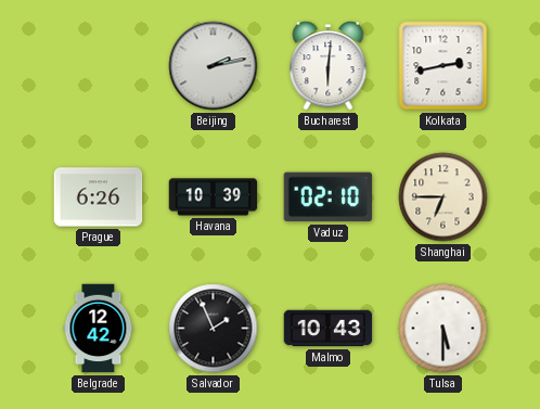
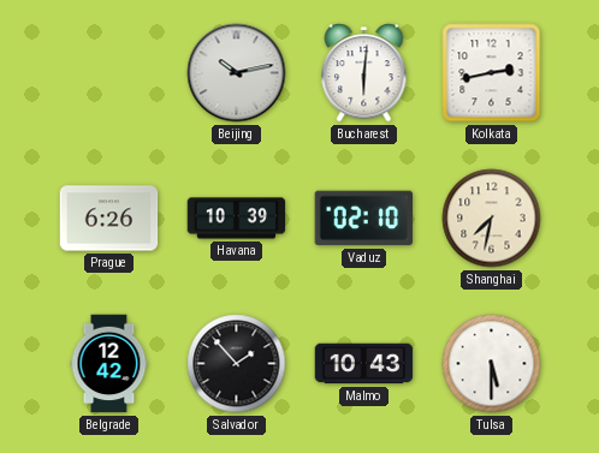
Beijing: 2:13 -> 10:13 (237, 73)
Shanghai: 6:45 -> 7:32 (492, 219)
Salvador: 1:56 -> 1:53 (237, 364)
